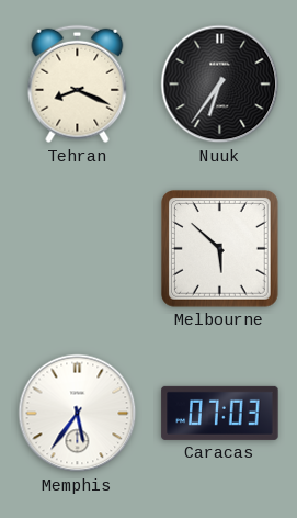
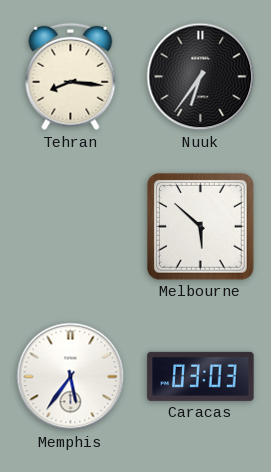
Tehran: 8:19 -> 8:16 (71, 77)
Caracas: 07:03 -> 03:03 (201, 376)
